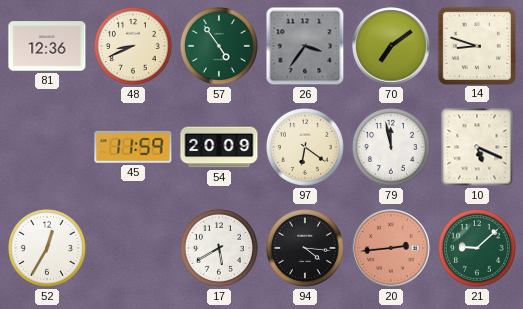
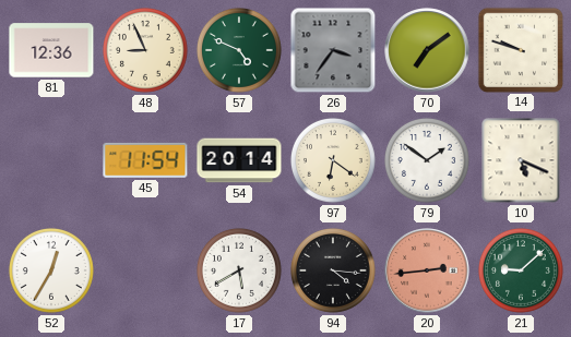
48: 8:41 -> 8:56 (145, 50)
57: 4:54 -> 4:49 (239, 50)
14: 8:48 -> 9:48 (520, 49)
45: 11:59 -> 11:54 (145, 160)
54: 20:09 -> 20:14 (239, 160)
79: 11:58 -> 1:51 (427, 160)
